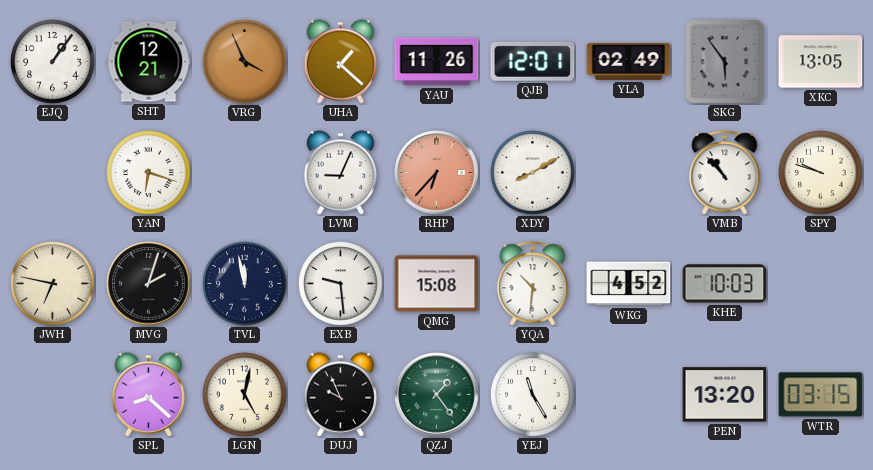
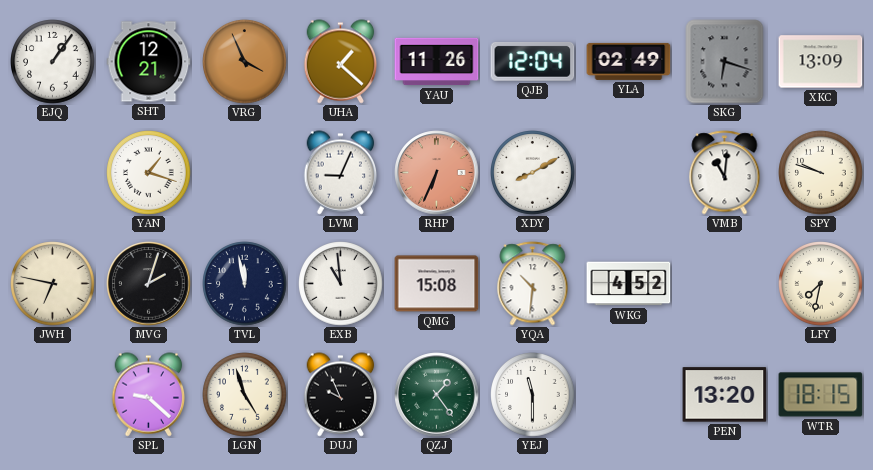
QJB: 12:01 -> 12:04 (533, 61)
SKG: 5:54 -> 6:18 (725, 62)
XKC: 13:05 -> 13:09 (821, 62)
YAN: 6:18 -> 1:18 (149, 173)
RHP: 6:37 -> 6:34 (437, 173)
VMB: 10:53 -> 11:01 (725, 173)
EXB: 9:29 -> 10:59 (341, 284)
KHE: 10:03 -> none (725, 284)
LFY: none -> 7:32 (821, 284)
SPL: 8:22 -> 9:22 (149, 395)
LGN: 5:02 -> 4:57 (245, 395)
YEJ: 11:25 -> 11:30 (533, 395)
WTR: 03:15 -> 18:15 (821, 395)
